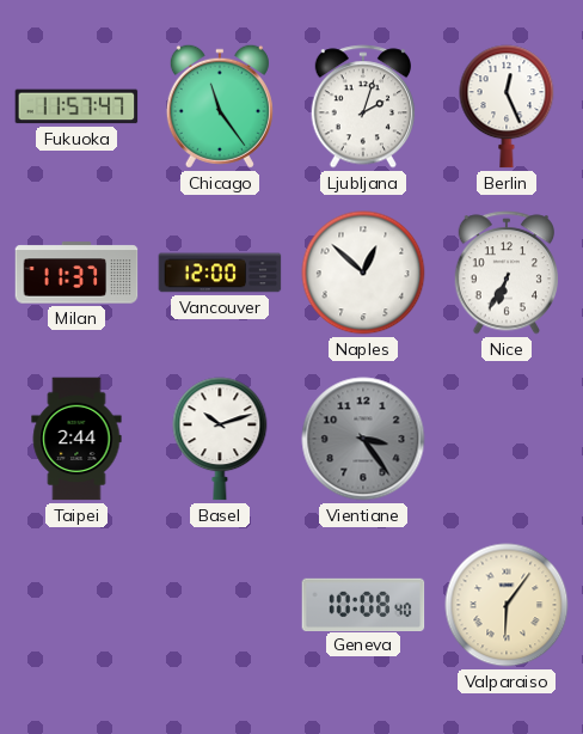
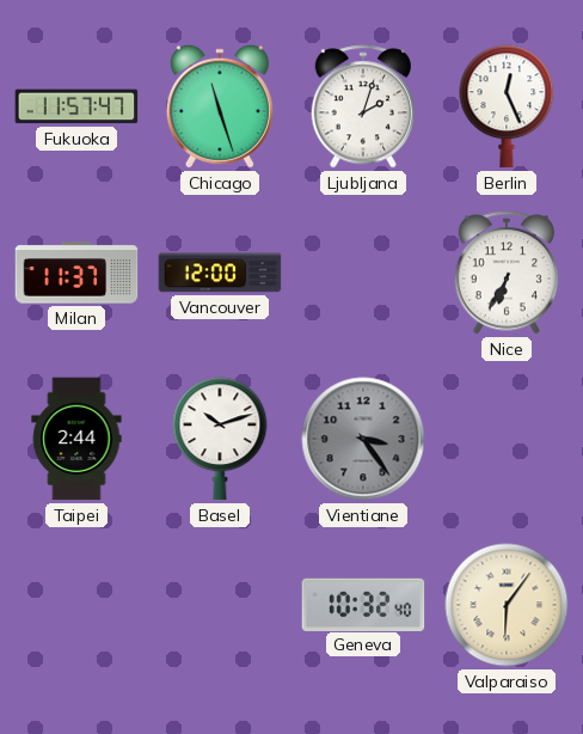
Chicago: 11:24 -> 11:27 (220, 106)
Naples: 12:52 -> none (363, 273)
Geneva: 10:08 -> 10:32 (363, 604)
